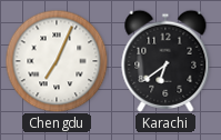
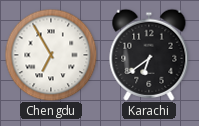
Chengdu: 7:04 -> 6:55 (51, 55)
